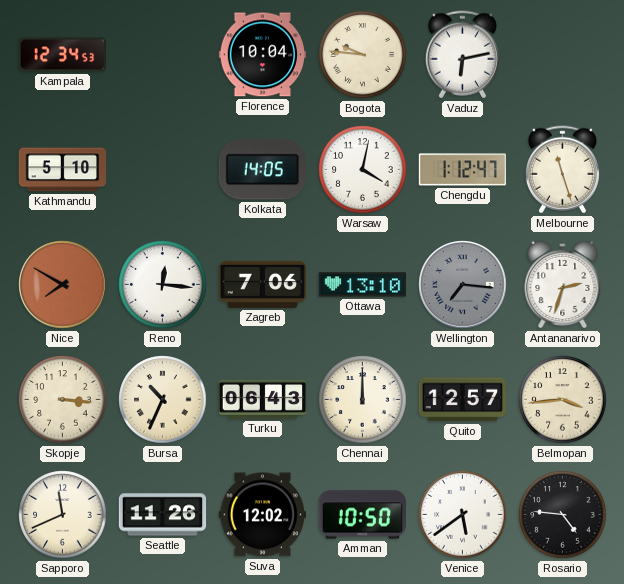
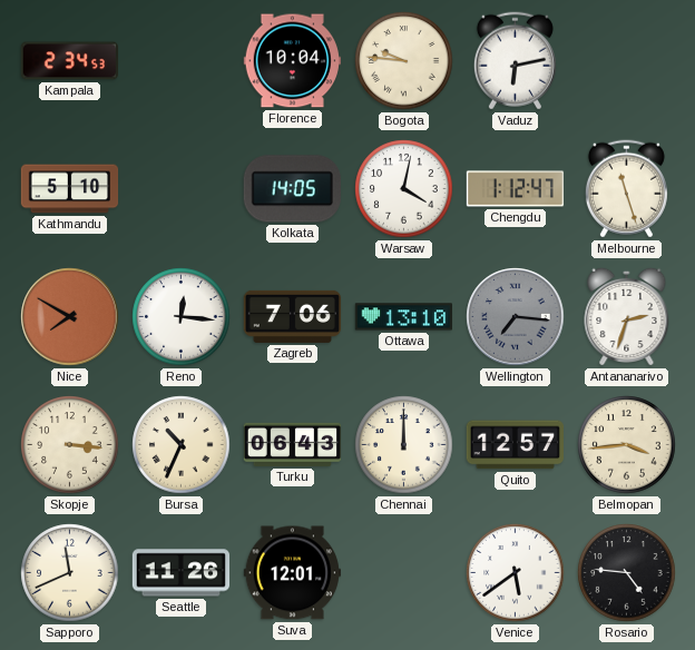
Kampala: 12:34 -> 2:34 (69, 61)
Suva: 12:02 -> 12:01 (292, 573)
Amman: 10:50 -> none (362, 515)
